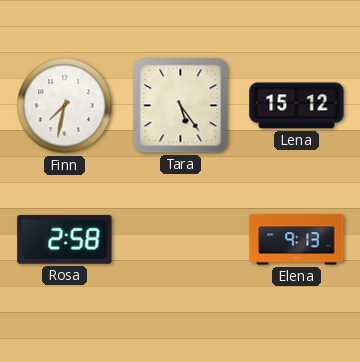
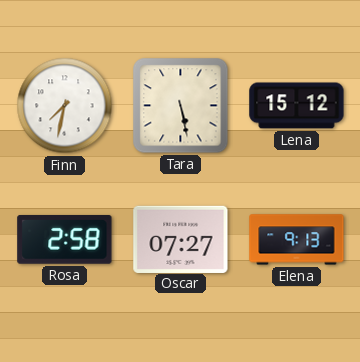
Tara: 5:24 -> 5:28 (181, 106)
Oscar: none -> 07:27 (181, 239)
